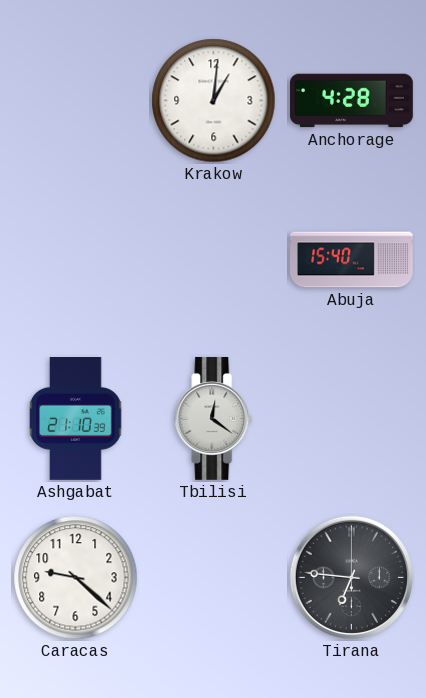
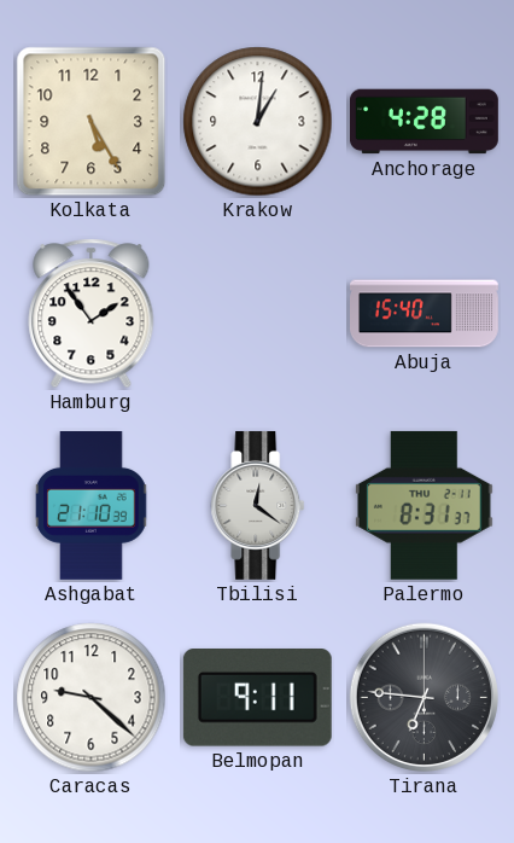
Kolkata: none -> 5:25 (92, 122)
Hamburg: none -> 1:54 (92, 314)
Palermo: none -> 8:31 (424, 505)
Belmopan: none -> 9:11 (257, 698)
